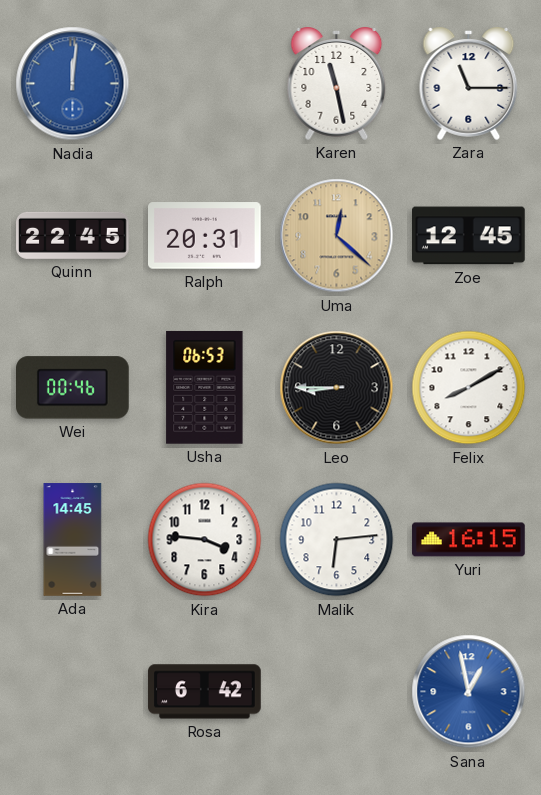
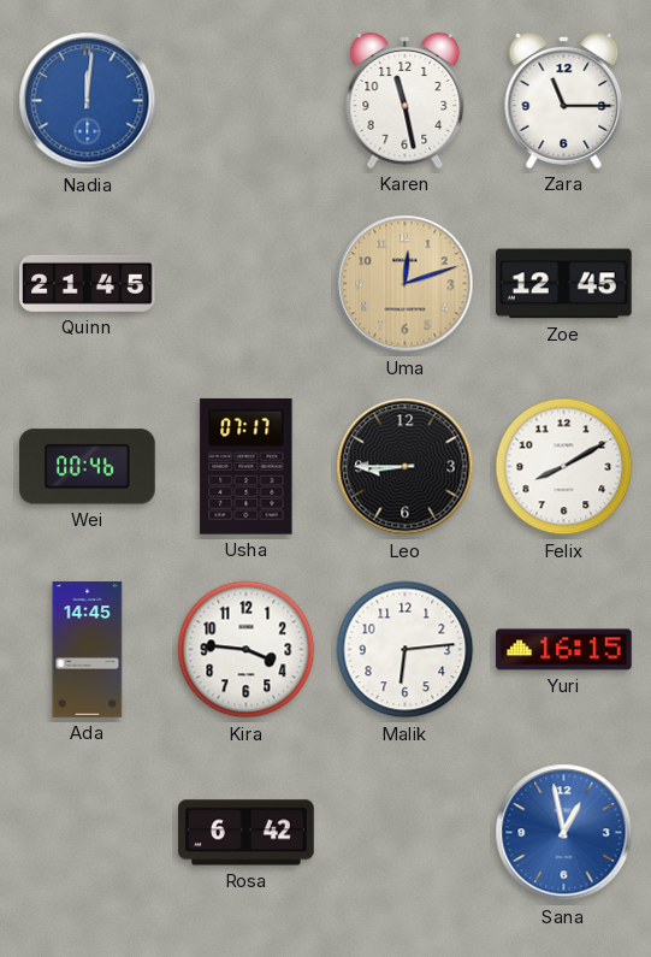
Quinn: 22:45 -> 21:45 (88, 283)
Ralph: 20:31 -> none (205, 236)
Uma: 12:22 -> 12:12 (406, 284)
Usha: 06:53 -> 07:17 (247, 466)
